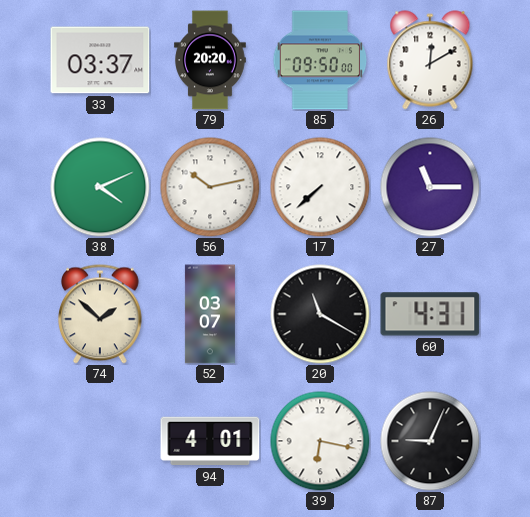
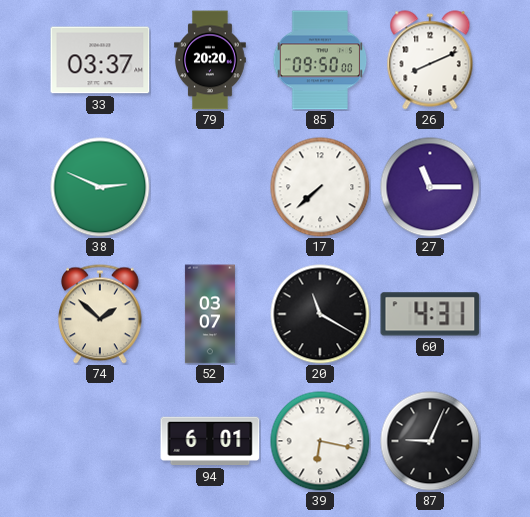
26: 12:10 -> 8:11 (430, 60)
38: 4:11 -> 2:49 (100, 187)
56: 10:13 -> none (210, 187)
94: 4:01 -> 6:01 (210, 441)
